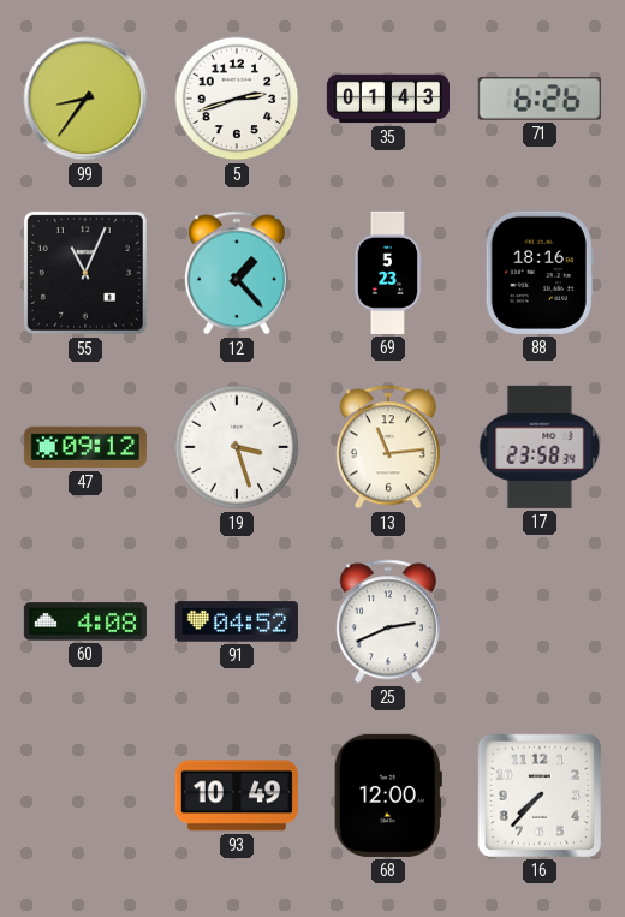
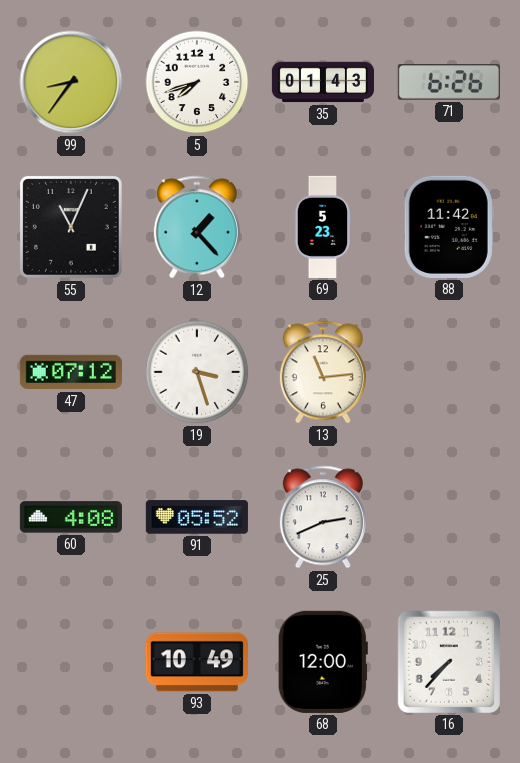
5: 2:42 -> 7:42 (197, 82)
88: 18:16 -> 11:42 (449, 227)
47: 09:12 -> 07:12 (71, 372)
17: 23:58 -> none (540, 447)
91: 04:52 -> 05:52 (197, 517)
